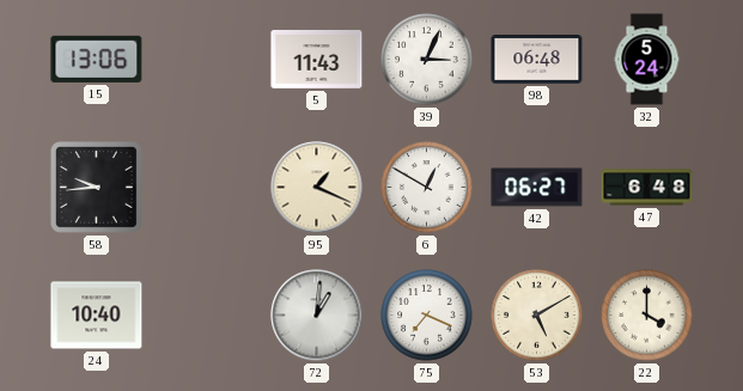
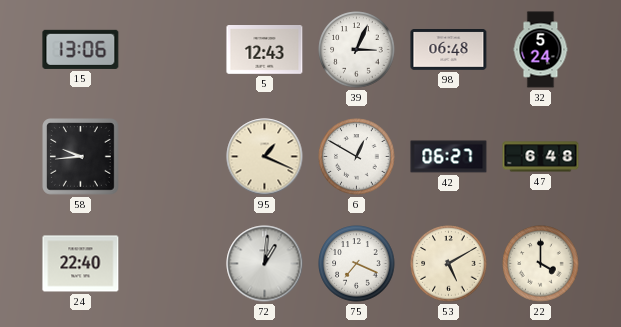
5: 11:43 -> 12:43 (265, 50)
24: 10:40 -> 22:40 (81, 264)
